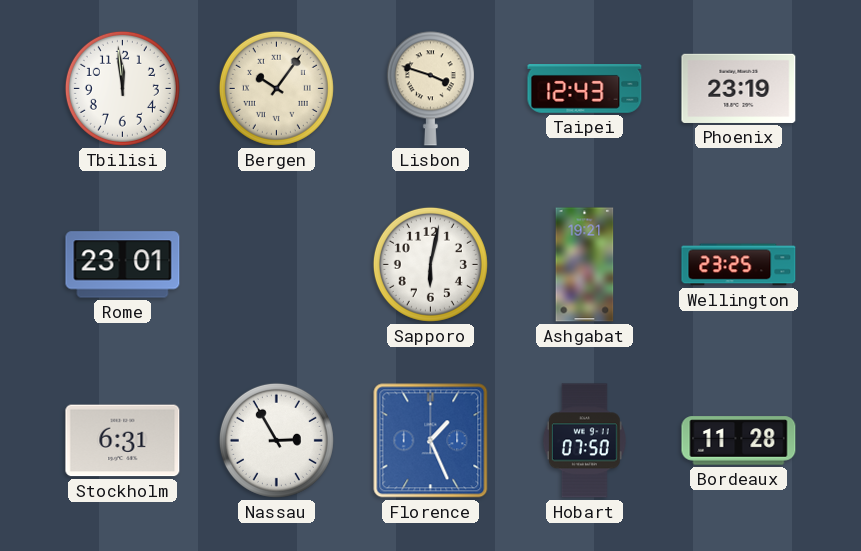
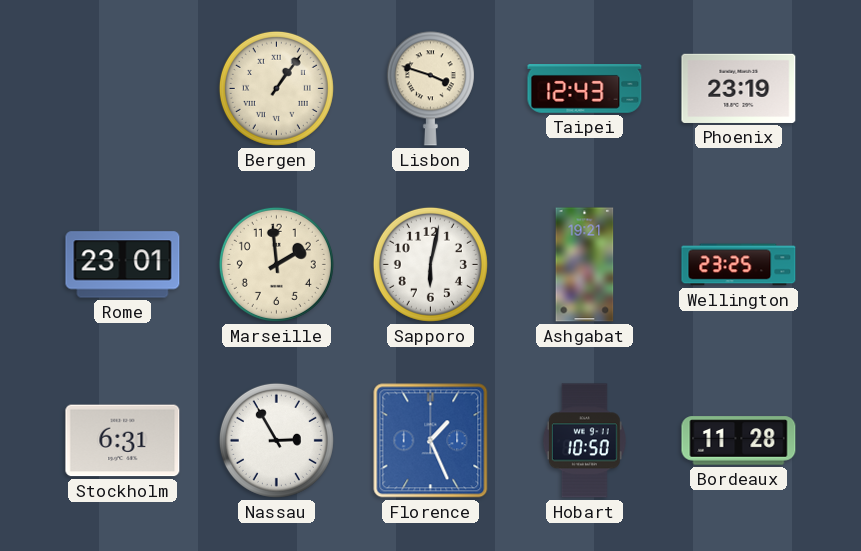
Tbilisi: 11:59 -> none (122, 88)
Bergen: 10:06 -> 1:06 (276, 88)
Marseille: none -> 1:59 (276, 264)
Hobart: 07:50 -> 10:50 (584, 441)
